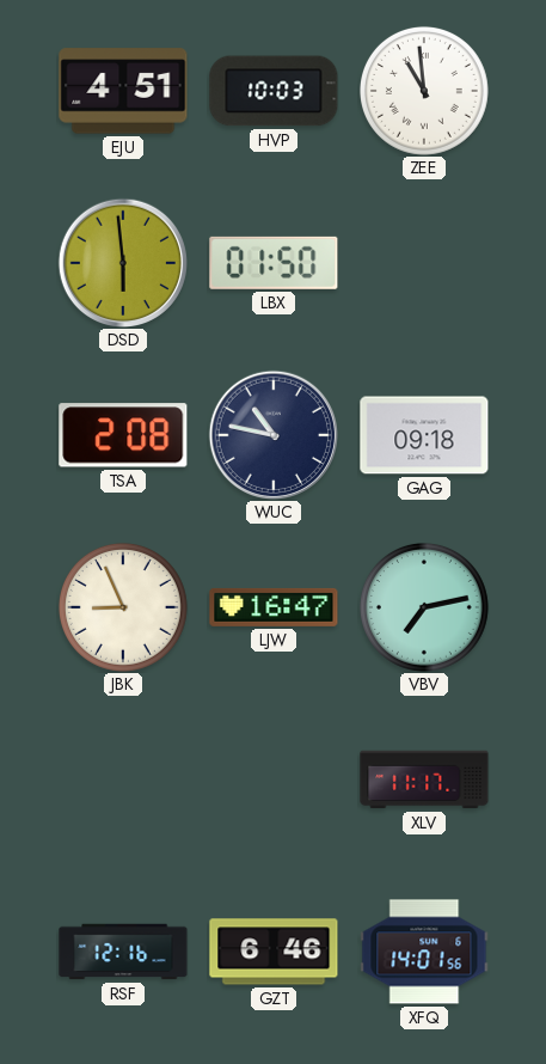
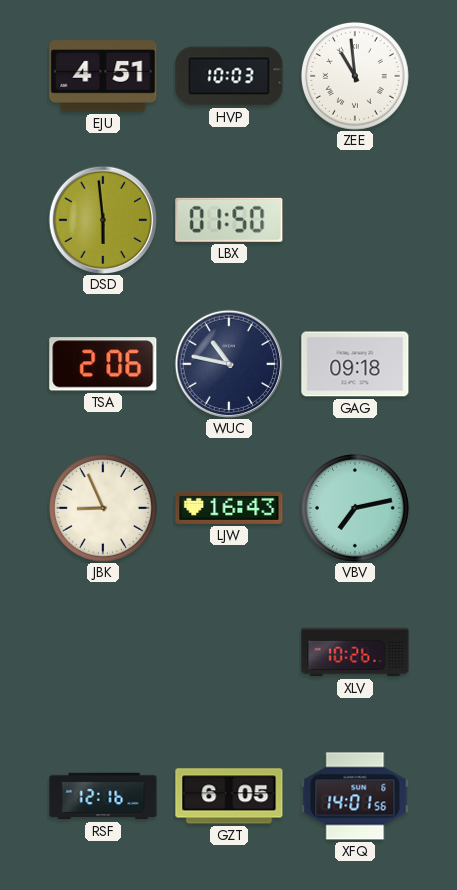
TSA: 2:08 -> 2:06 (103, 364)
LJW: 16:47 -> 16:43 (229, 508)
XLV: 11:17 -> 10:26 (355, 652)
GZT: 6:46 -> 6:05 (229, 796)
